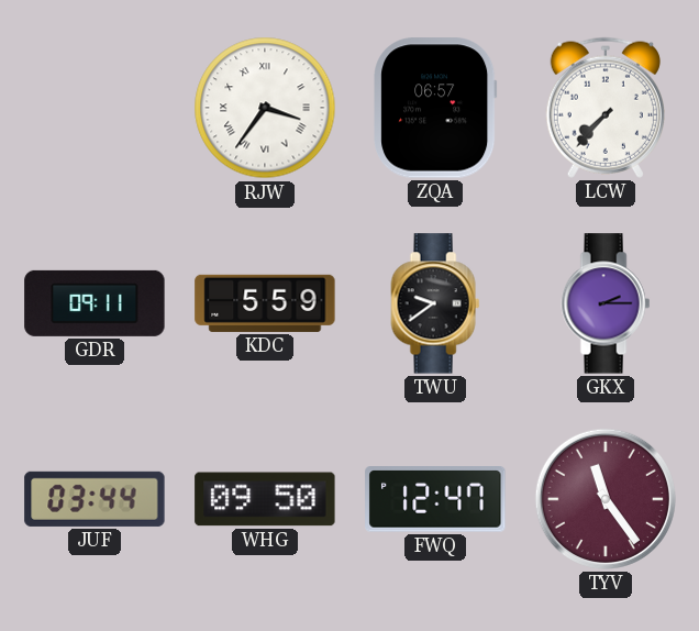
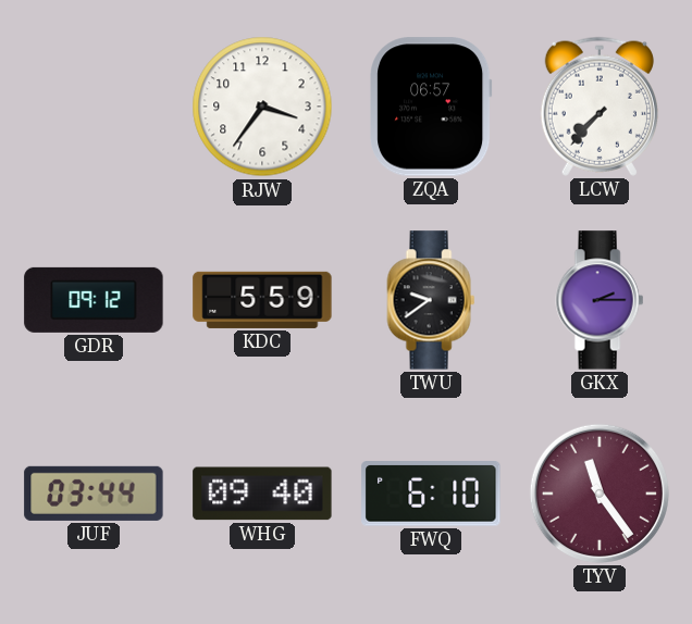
RJW numerals: Roman -> Arabic (262, 107)
GDR: 09:11 -> 09:12 (94, 300)
WHG: 09:50 -> 09:40 (262, 494)
FWQ: 12:47 -> 6:10 (431, 495)
